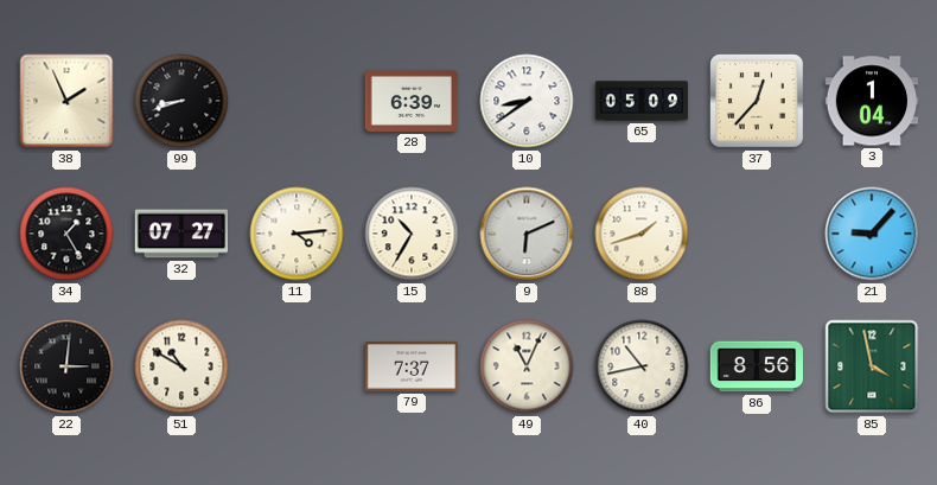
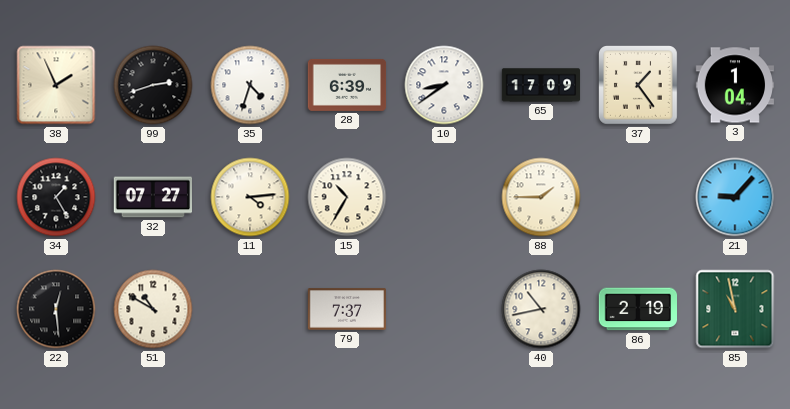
99: 8:42 -> 2:42 (153, 85)
35: none -> 4:33 (250, 85)
65: 05:09 -> 17:09 (541, 85)
37: 12:37 -> 1:24 (639, 86)
9: 6:11 -> none (527, 234)
88: 1:42 -> 1:45 (541, 197)
22: 3:01 -> 12:29 (56, 309)
49: 11:04 -> none (527, 366)
86: 8:56 -> 2:19 (638, 309)
85: 3:58 -> 10:58 (735, 309)
